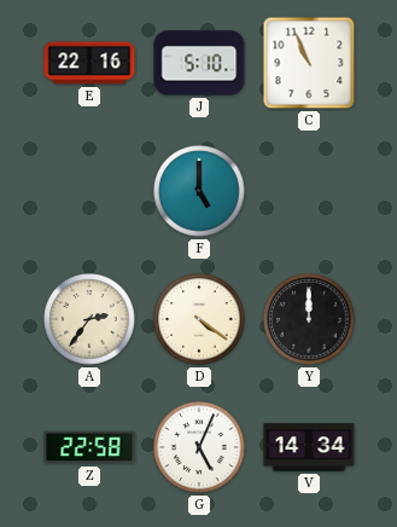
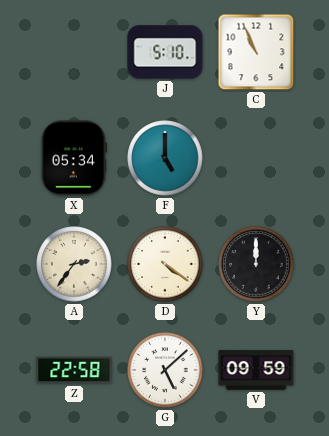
E: 22:16 -> none (89, 63)
X: none -> 05:34 (74, 158)
G: 5:04 -> 5:08 (165, 370)
V: 14:34 -> 09:59 (256, 370)
